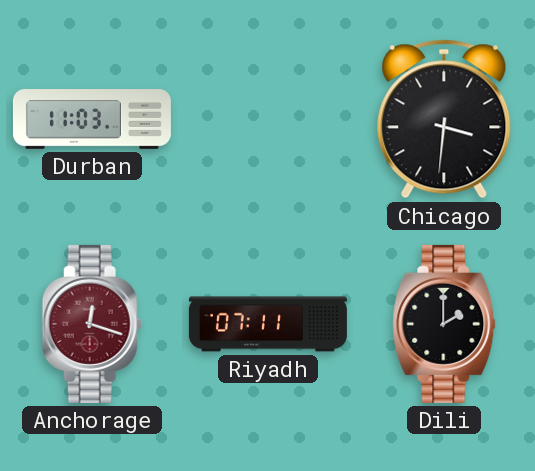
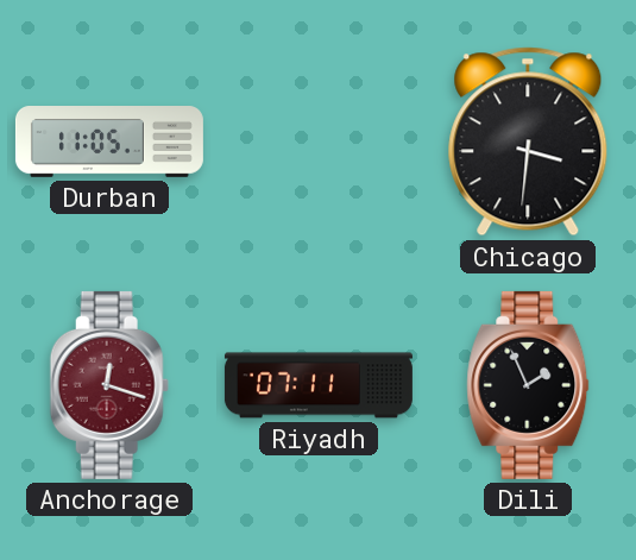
Durban: 11:03 -> 11:05 (109, 143)
Dili: 2:00 -> 1:56 (528, 385)
